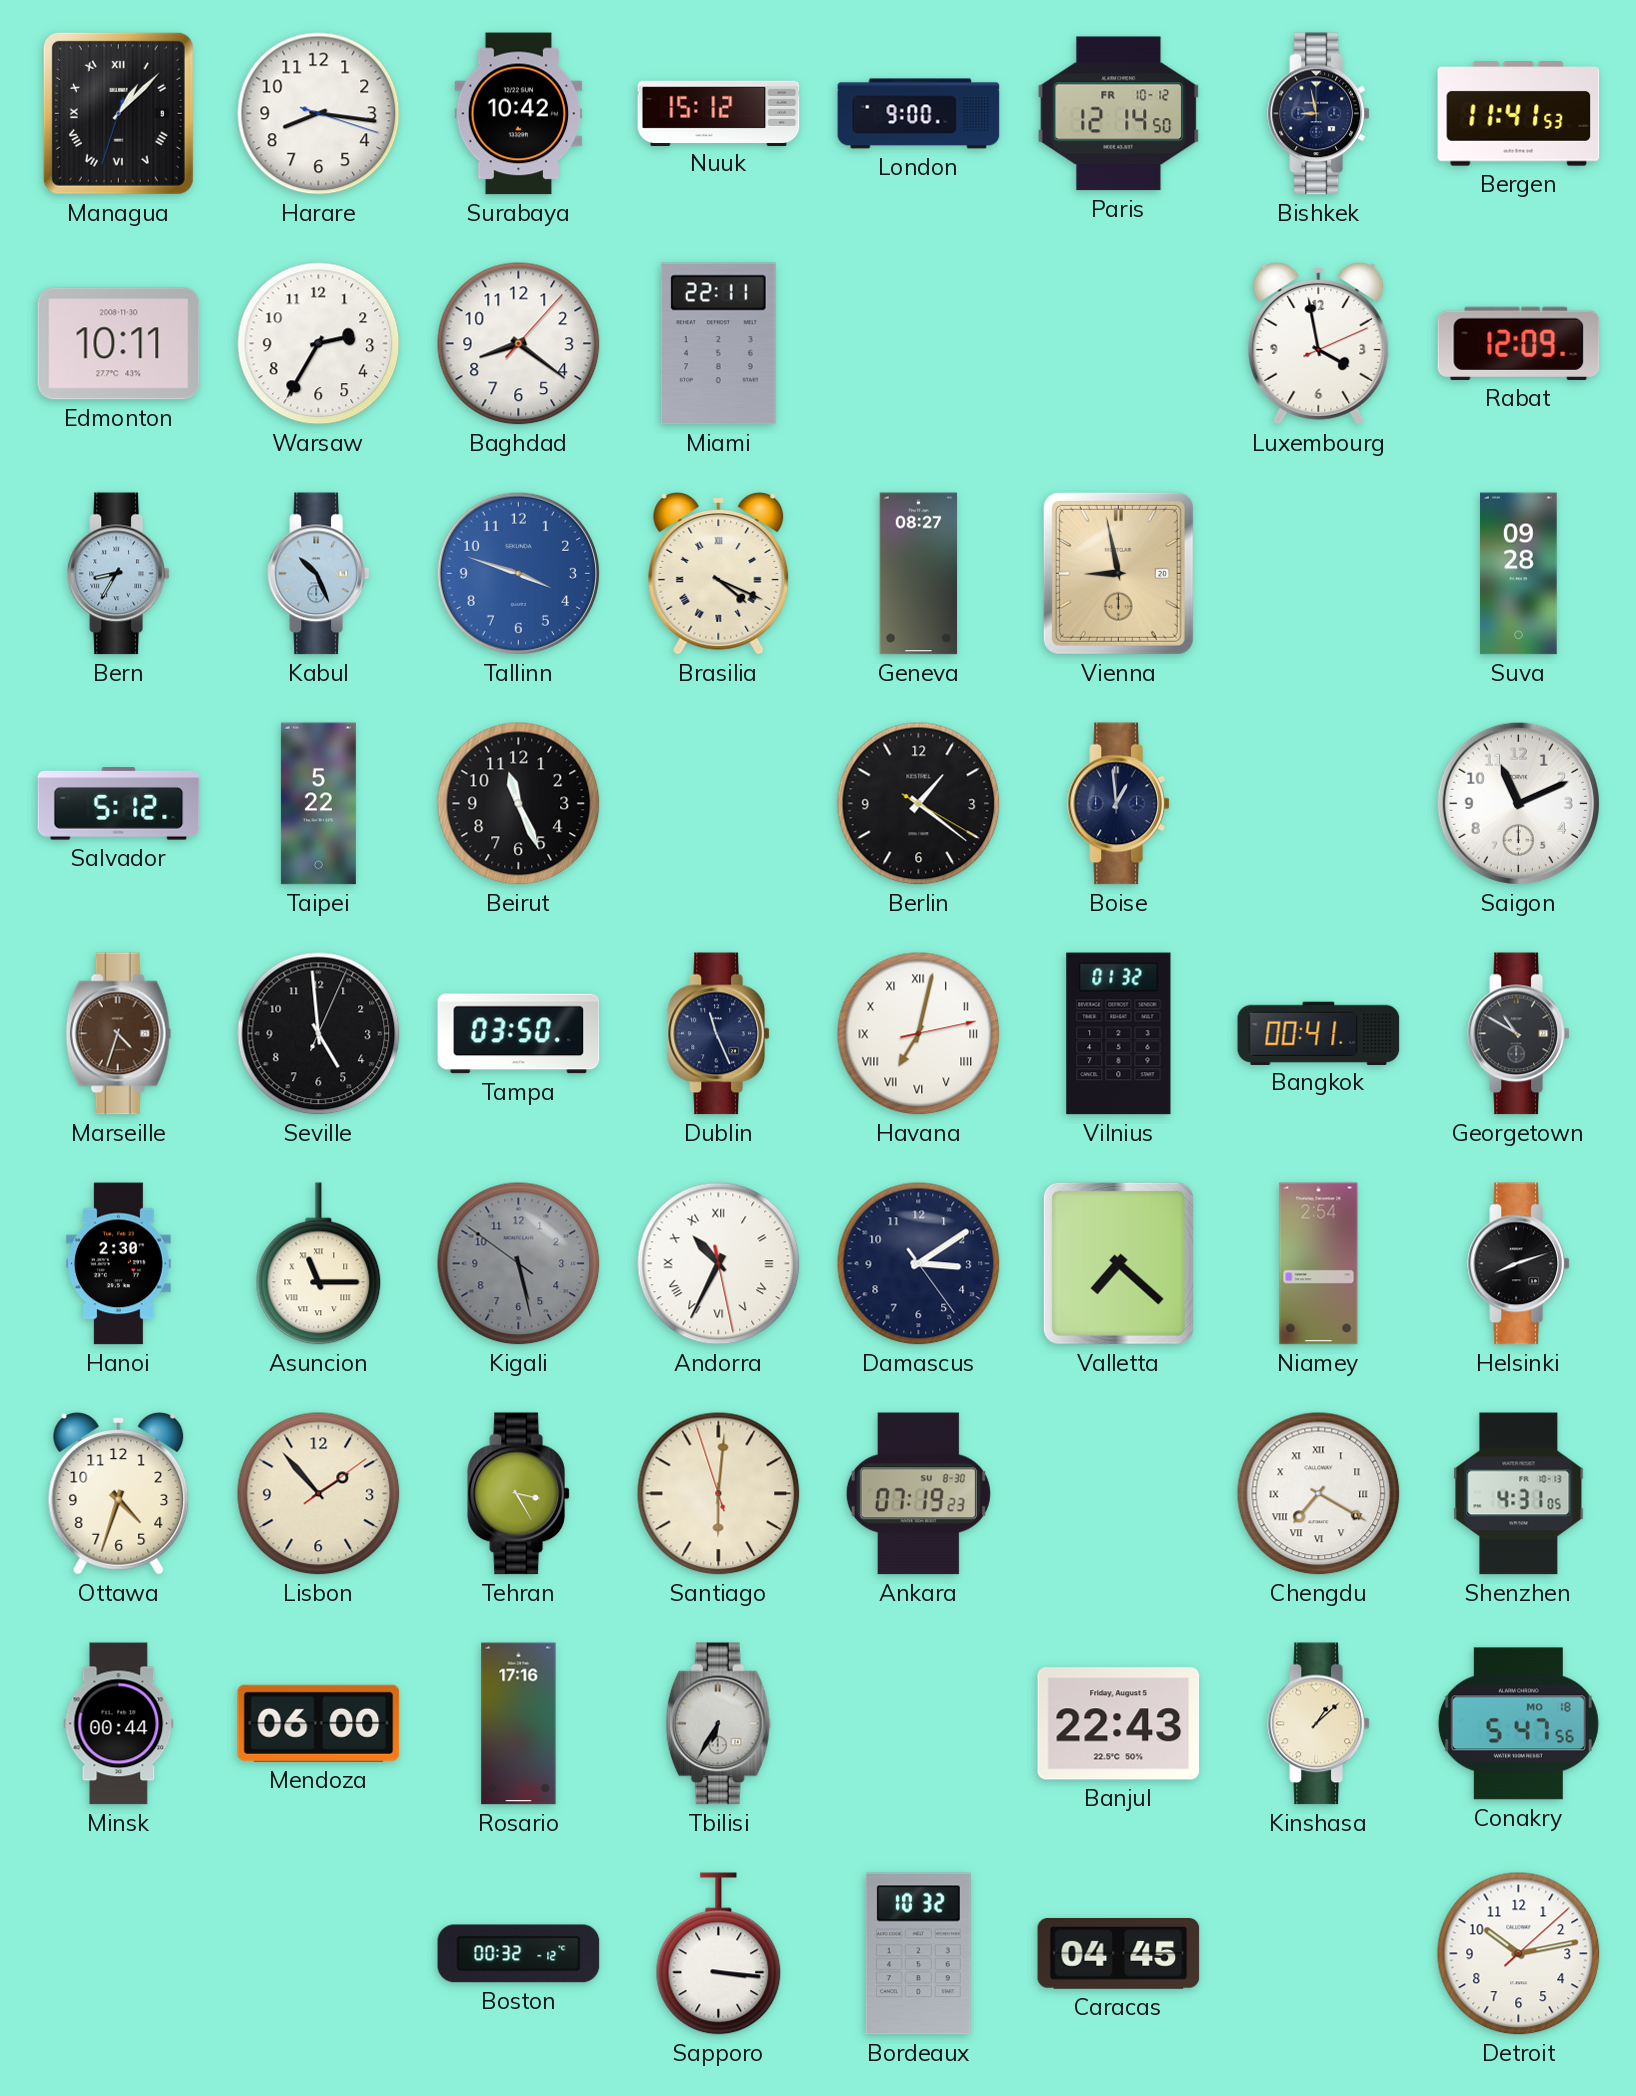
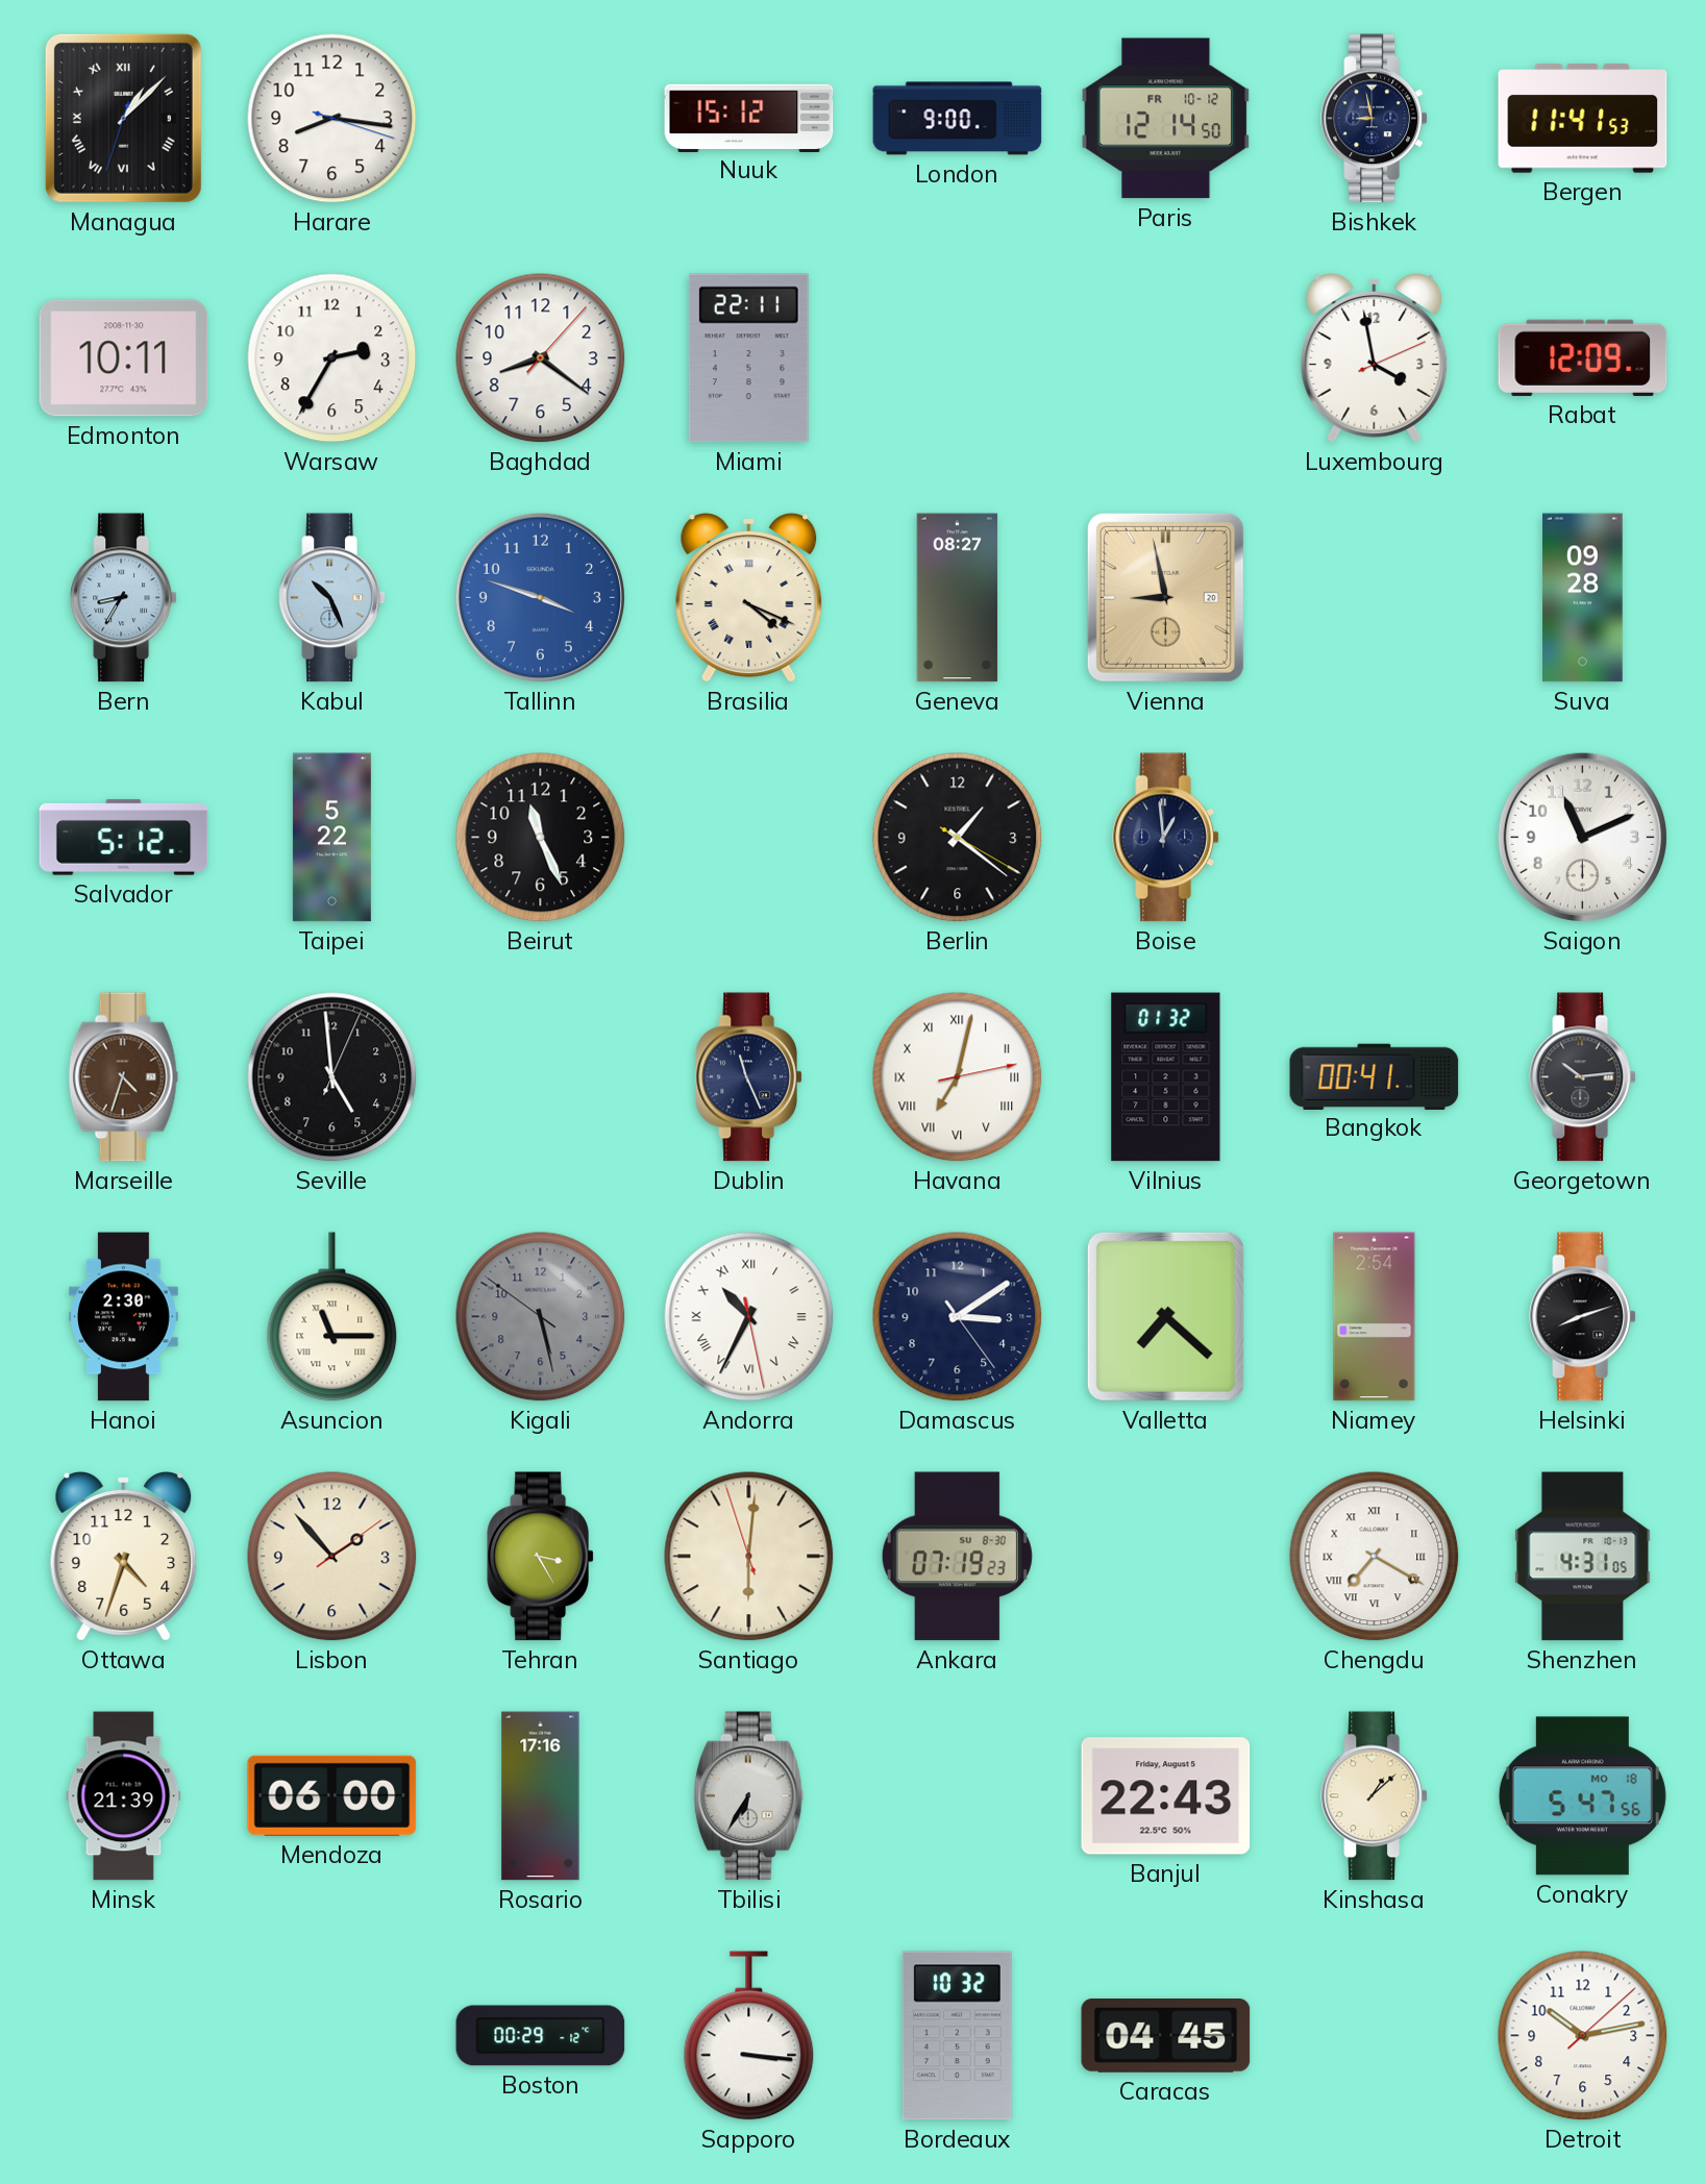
Surabaya: 10:42 -> none (519, 114)
Tampa: 03:50 -> none (519, 1034)
Georgetown: 10:50 -> 10:14 (1582, 1077)
Minsk: 00:44 -> 21:39 (124, 1796)
Boston: 00:32 -> 00:29 (541, 2036)
